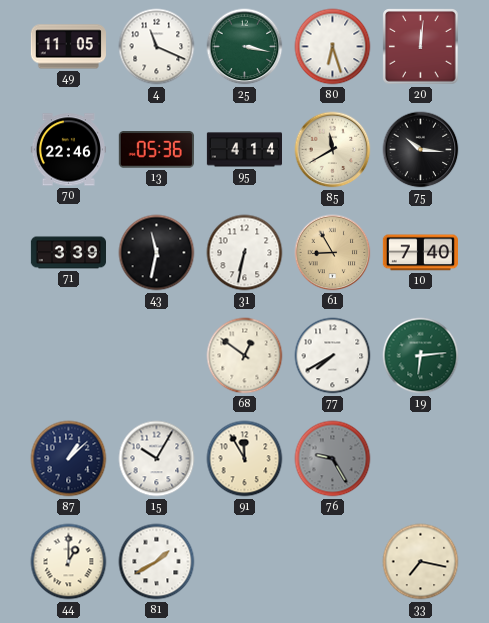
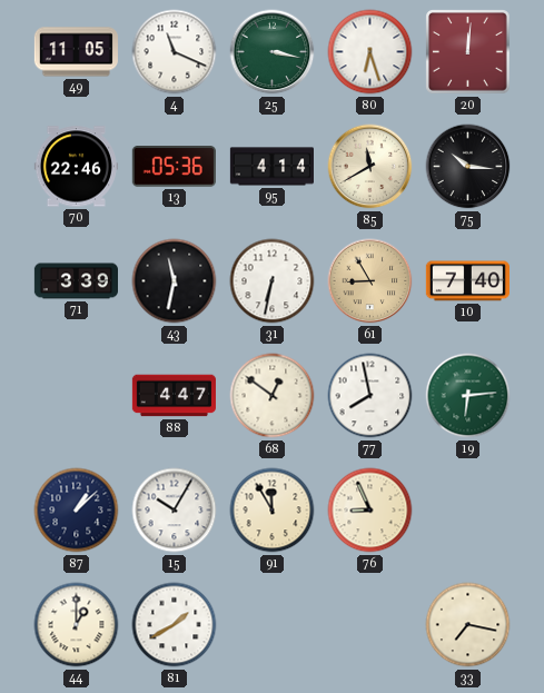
88: none -> 4:47 (174, 396)
77: 7:40 -> 7:58 (370, 396)
76: 9:25 -> 8:56 (370, 511)
76 dial: grey -> cream (370, 511)
